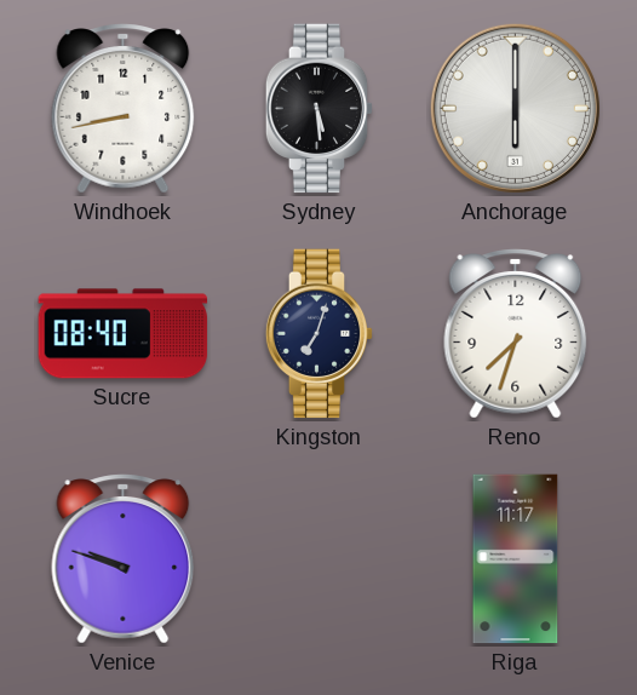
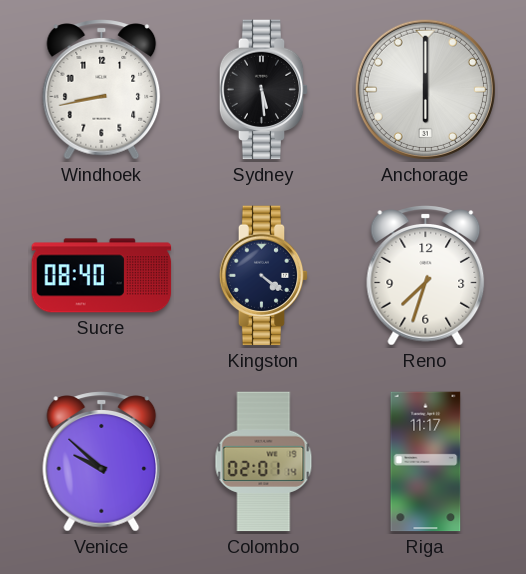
Kingston: 7:03 -> 4:21 (264, 276)
Venice: 9:48 -> 9:52 (102, 462)
Colombo: none -> 02:01 (264, 462)
